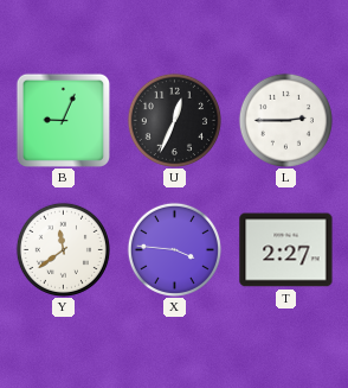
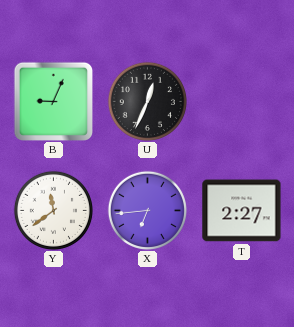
L: 2:45 -> none (285, 120)
X: 3:46 -> 6:44 (147, 210)
